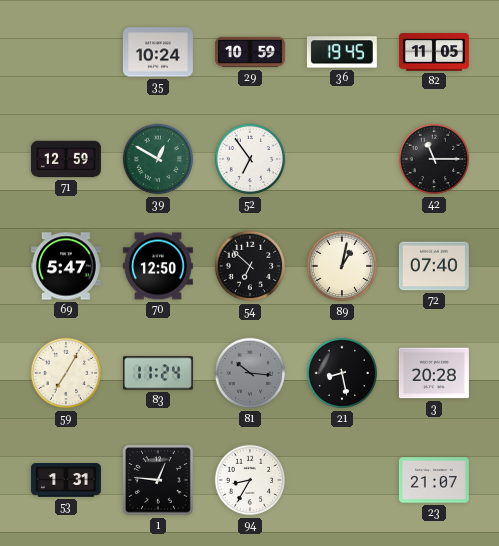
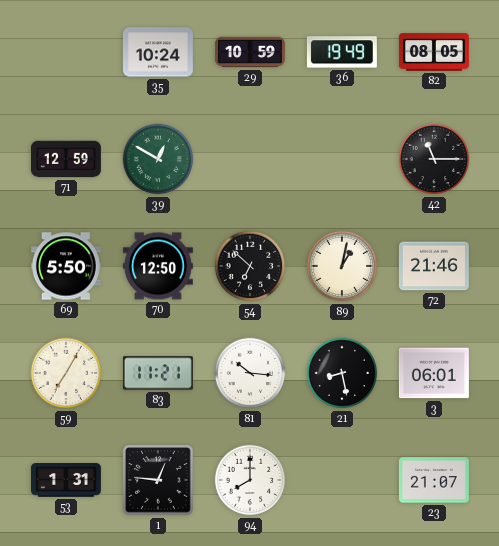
36: 19:45 -> 19:49 (342, 52)
82: 11:05 -> 08:05 (434, 52)
52: 6:54 -> none (250, 159)
69: 5:47 -> 5:50 (66, 266)
72: 07:40 -> 21:46 (434, 266)
83: 11:24 -> 11:21 (158, 373)
81 dial: grey -> white (250, 373)
3: 20:28 -> 06:01 (434, 373)
94: 8:35 -> 8:00 (250, 480)
